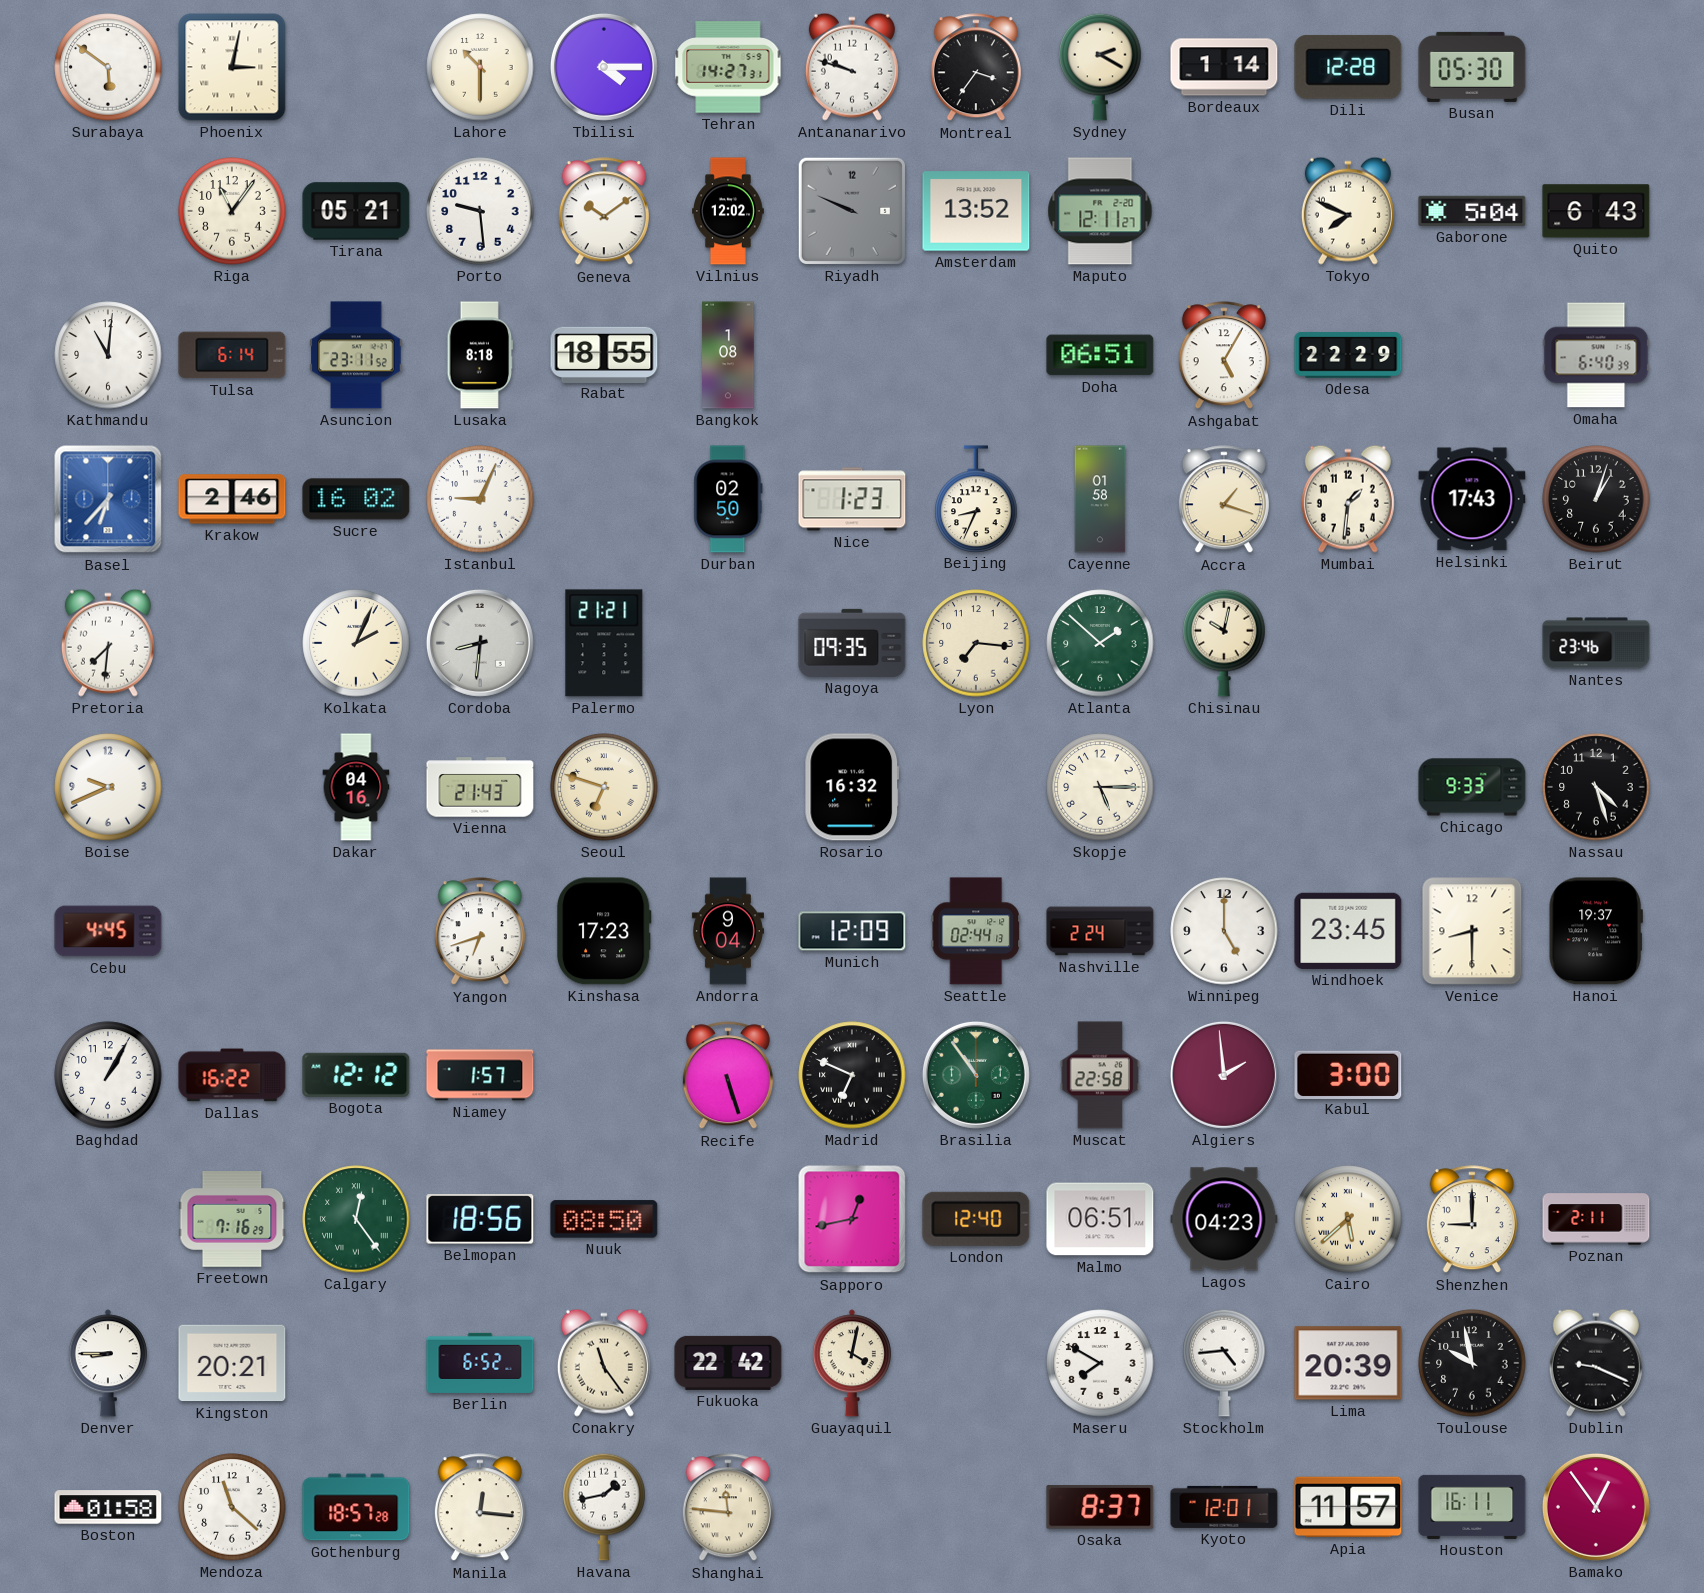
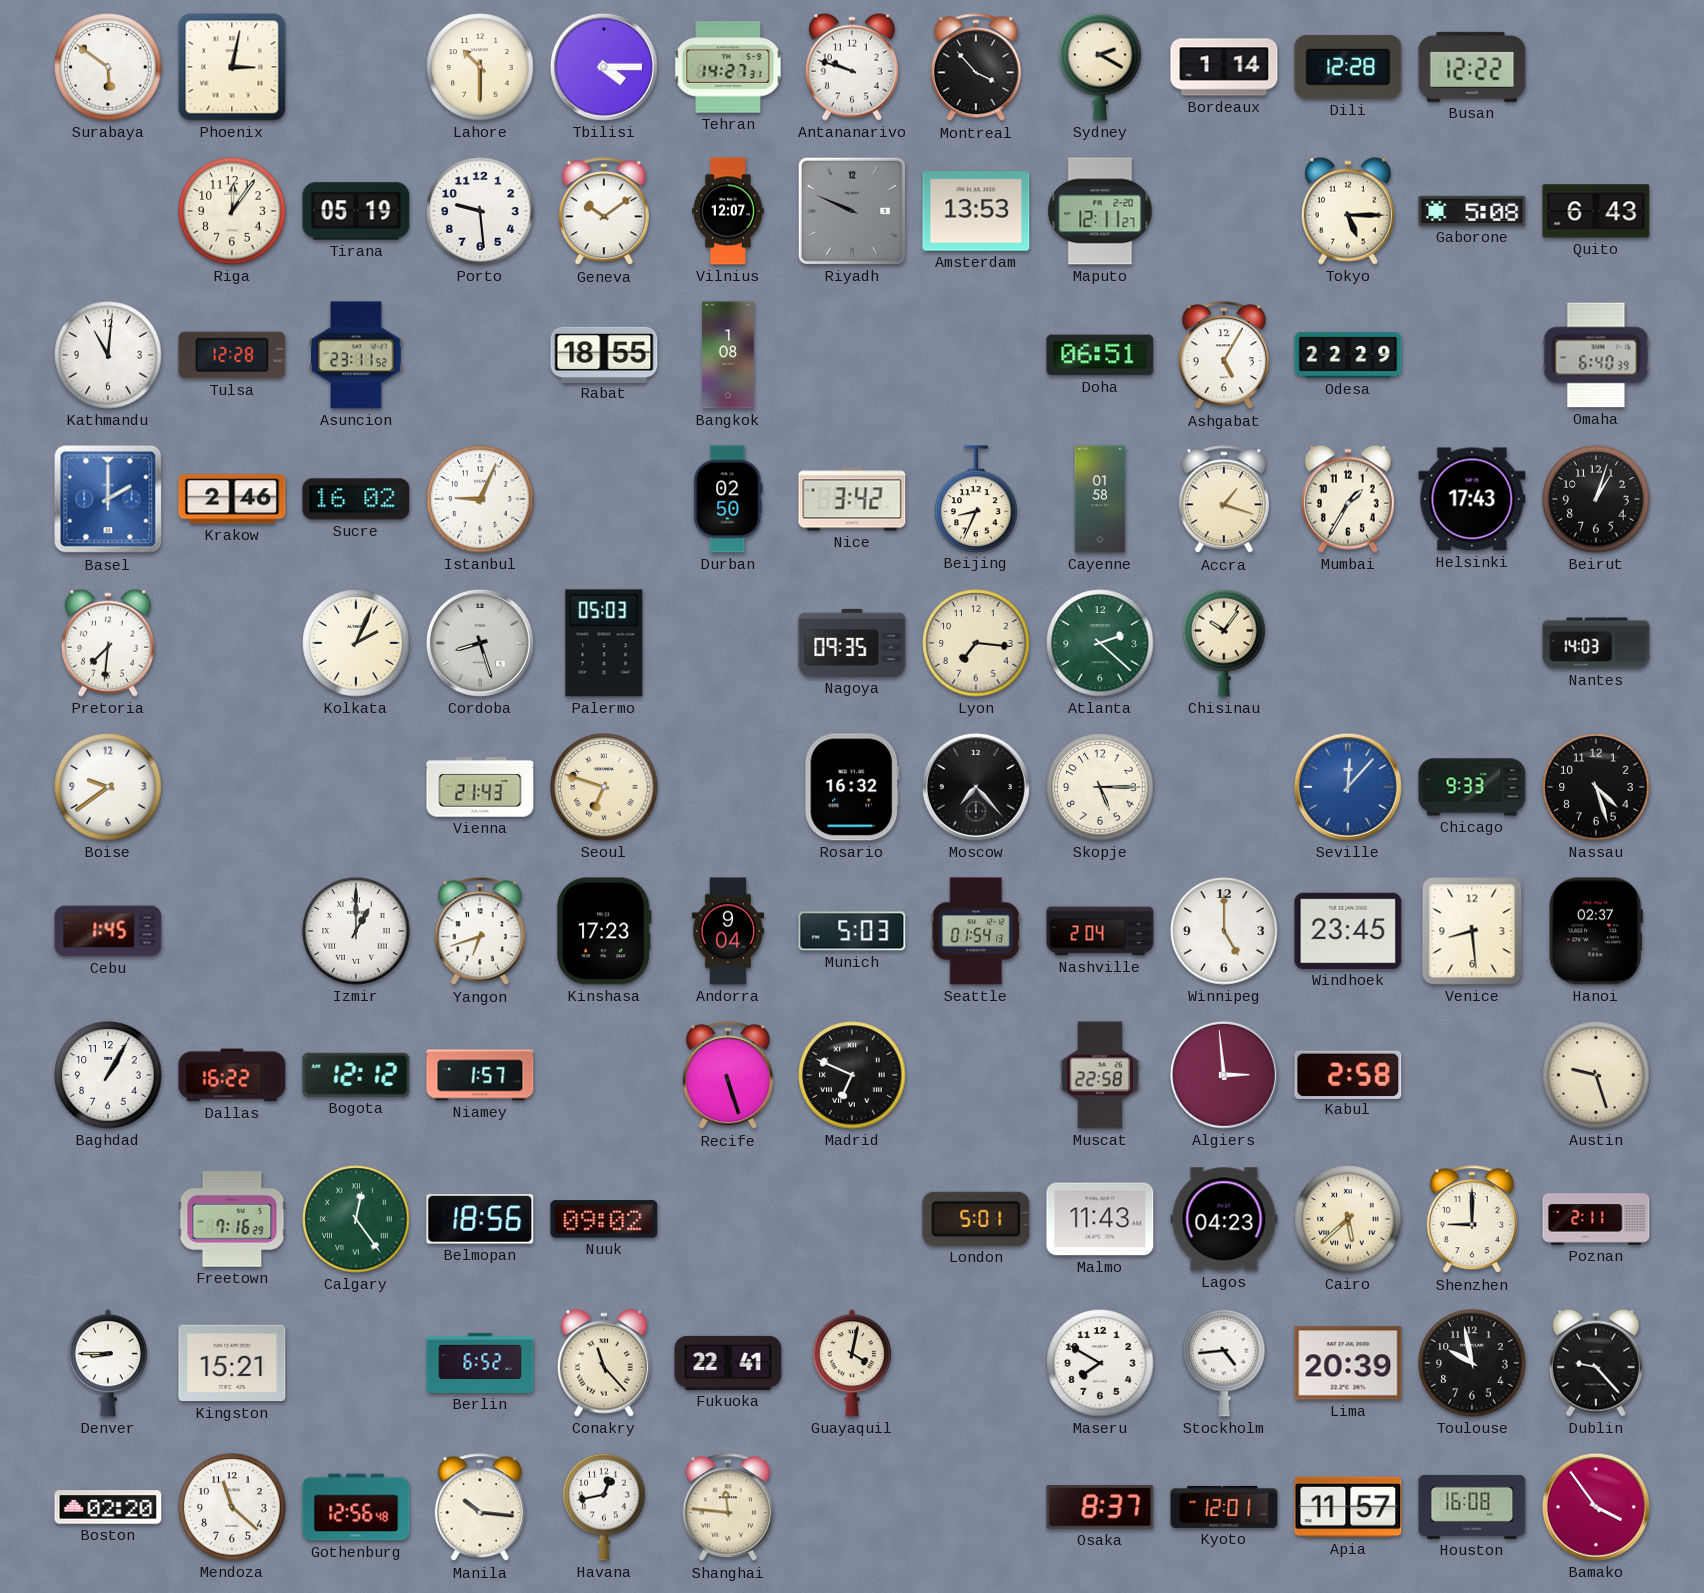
Montreal: 3:36 -> 3:53 (976, 68)
Busan: 05:30 -> 12:22 (1472, 67)
Riga: 11:06 -> 12:06 (232, 211)
Tirana: 05:21 -> 05:19 (356, 211)
Vilnius: 12:02 -> 12:07 (729, 211)
Amsterdam: 13:52 -> 13:53 (976, 211)
Tokyo: 7:49 -> 5:15 (1348, 211)
Gaborone: 5:04 -> 5:08 (1472, 211)
Tulsa: 6:14 -> 12:28 (232, 355)
Lusaka: 8:18 -> none (480, 355)
Basel: 6:37 -> 2:00 (108, 499)
Nice: 1:23 -> 3:42 (852, 499)
Mumbai: 1:31 -> 1:35 (1348, 499)
Cordoba: 8:31 -> 8:27 (480, 643)
Palermo: 21:21 -> 05:03 (604, 643)
Atlanta: 1:52 -> 2:22 (1100, 643)
Chisinau: 10:02 -> 10:06 (1224, 643)
Nantes: 23:46 -> 14:03 (1596, 643)
Boise: 9:41 -> 9:39 (108, 787)
Dakar: 04:16 -> none (356, 787)
Moscow: none -> 7:23 (976, 787)
Seville: none -> 12:07 (1348, 787)
Cebu: 4:45 -> 1:45 (108, 931)
Izmir: none -> 1:00 (356, 931)
Munich: 12:09 -> 5:03 (852, 931)
Seattle: 02:44 -> 01:54 (975, 931)
Nashville: 2:24 -> 2:04 (1100, 931)
Venice: 8:30 -> 8:29 (1472, 931)
Hanoi: 19:37 -> 02:37 (1596, 931)
Brasilia: 10:54 -> none (976, 1075)
Algiers: 1:59 -> 2:59 (1224, 1075)
Kabul: 3:00 -> 2:58 (1348, 1074)
Austin: none -> 9:27 (1596, 1075)
Nuuk: 08:50 -> 09:02 (604, 1219)
Sapporo: 12:43 -> none (852, 1219)
London: 12:40 -> 5:01 (976, 1219)
Malmo: 06:51 -> 11:43 (1100, 1219)
Kingston: 20:21 -> 15:21 (232, 1363)
Conakry: 11:24 -> 11:23 (604, 1363)
Fukuoka: 22:42 -> 22:41 (728, 1363)
Dublin: 9:19 -> 9:23 (1596, 1363)
Boston: 01:58 -> 02:20 (108, 1507)
Gothenburg: 18:57 -> 12:56 (356, 1507)
Manila: 12:16 -> 10:16 (480, 1508)
Havana: 1:43 -> 12:43 (604, 1507)
Houston: 16:11 -> 16:08 (1472, 1507)
Bamako: 12:54 -> 3:54 (1596, 1507)
